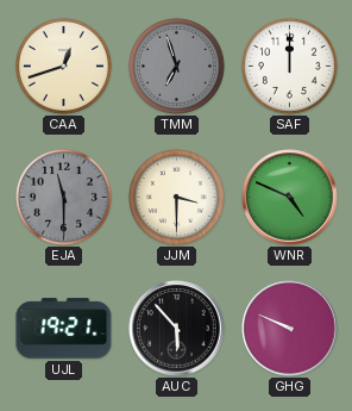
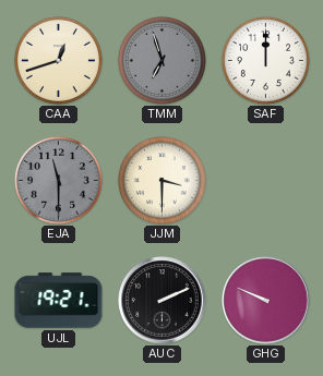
WNR: 4:49 -> none (290, 198)
AUC: 5:53 -> 2:11 (163, 301)
